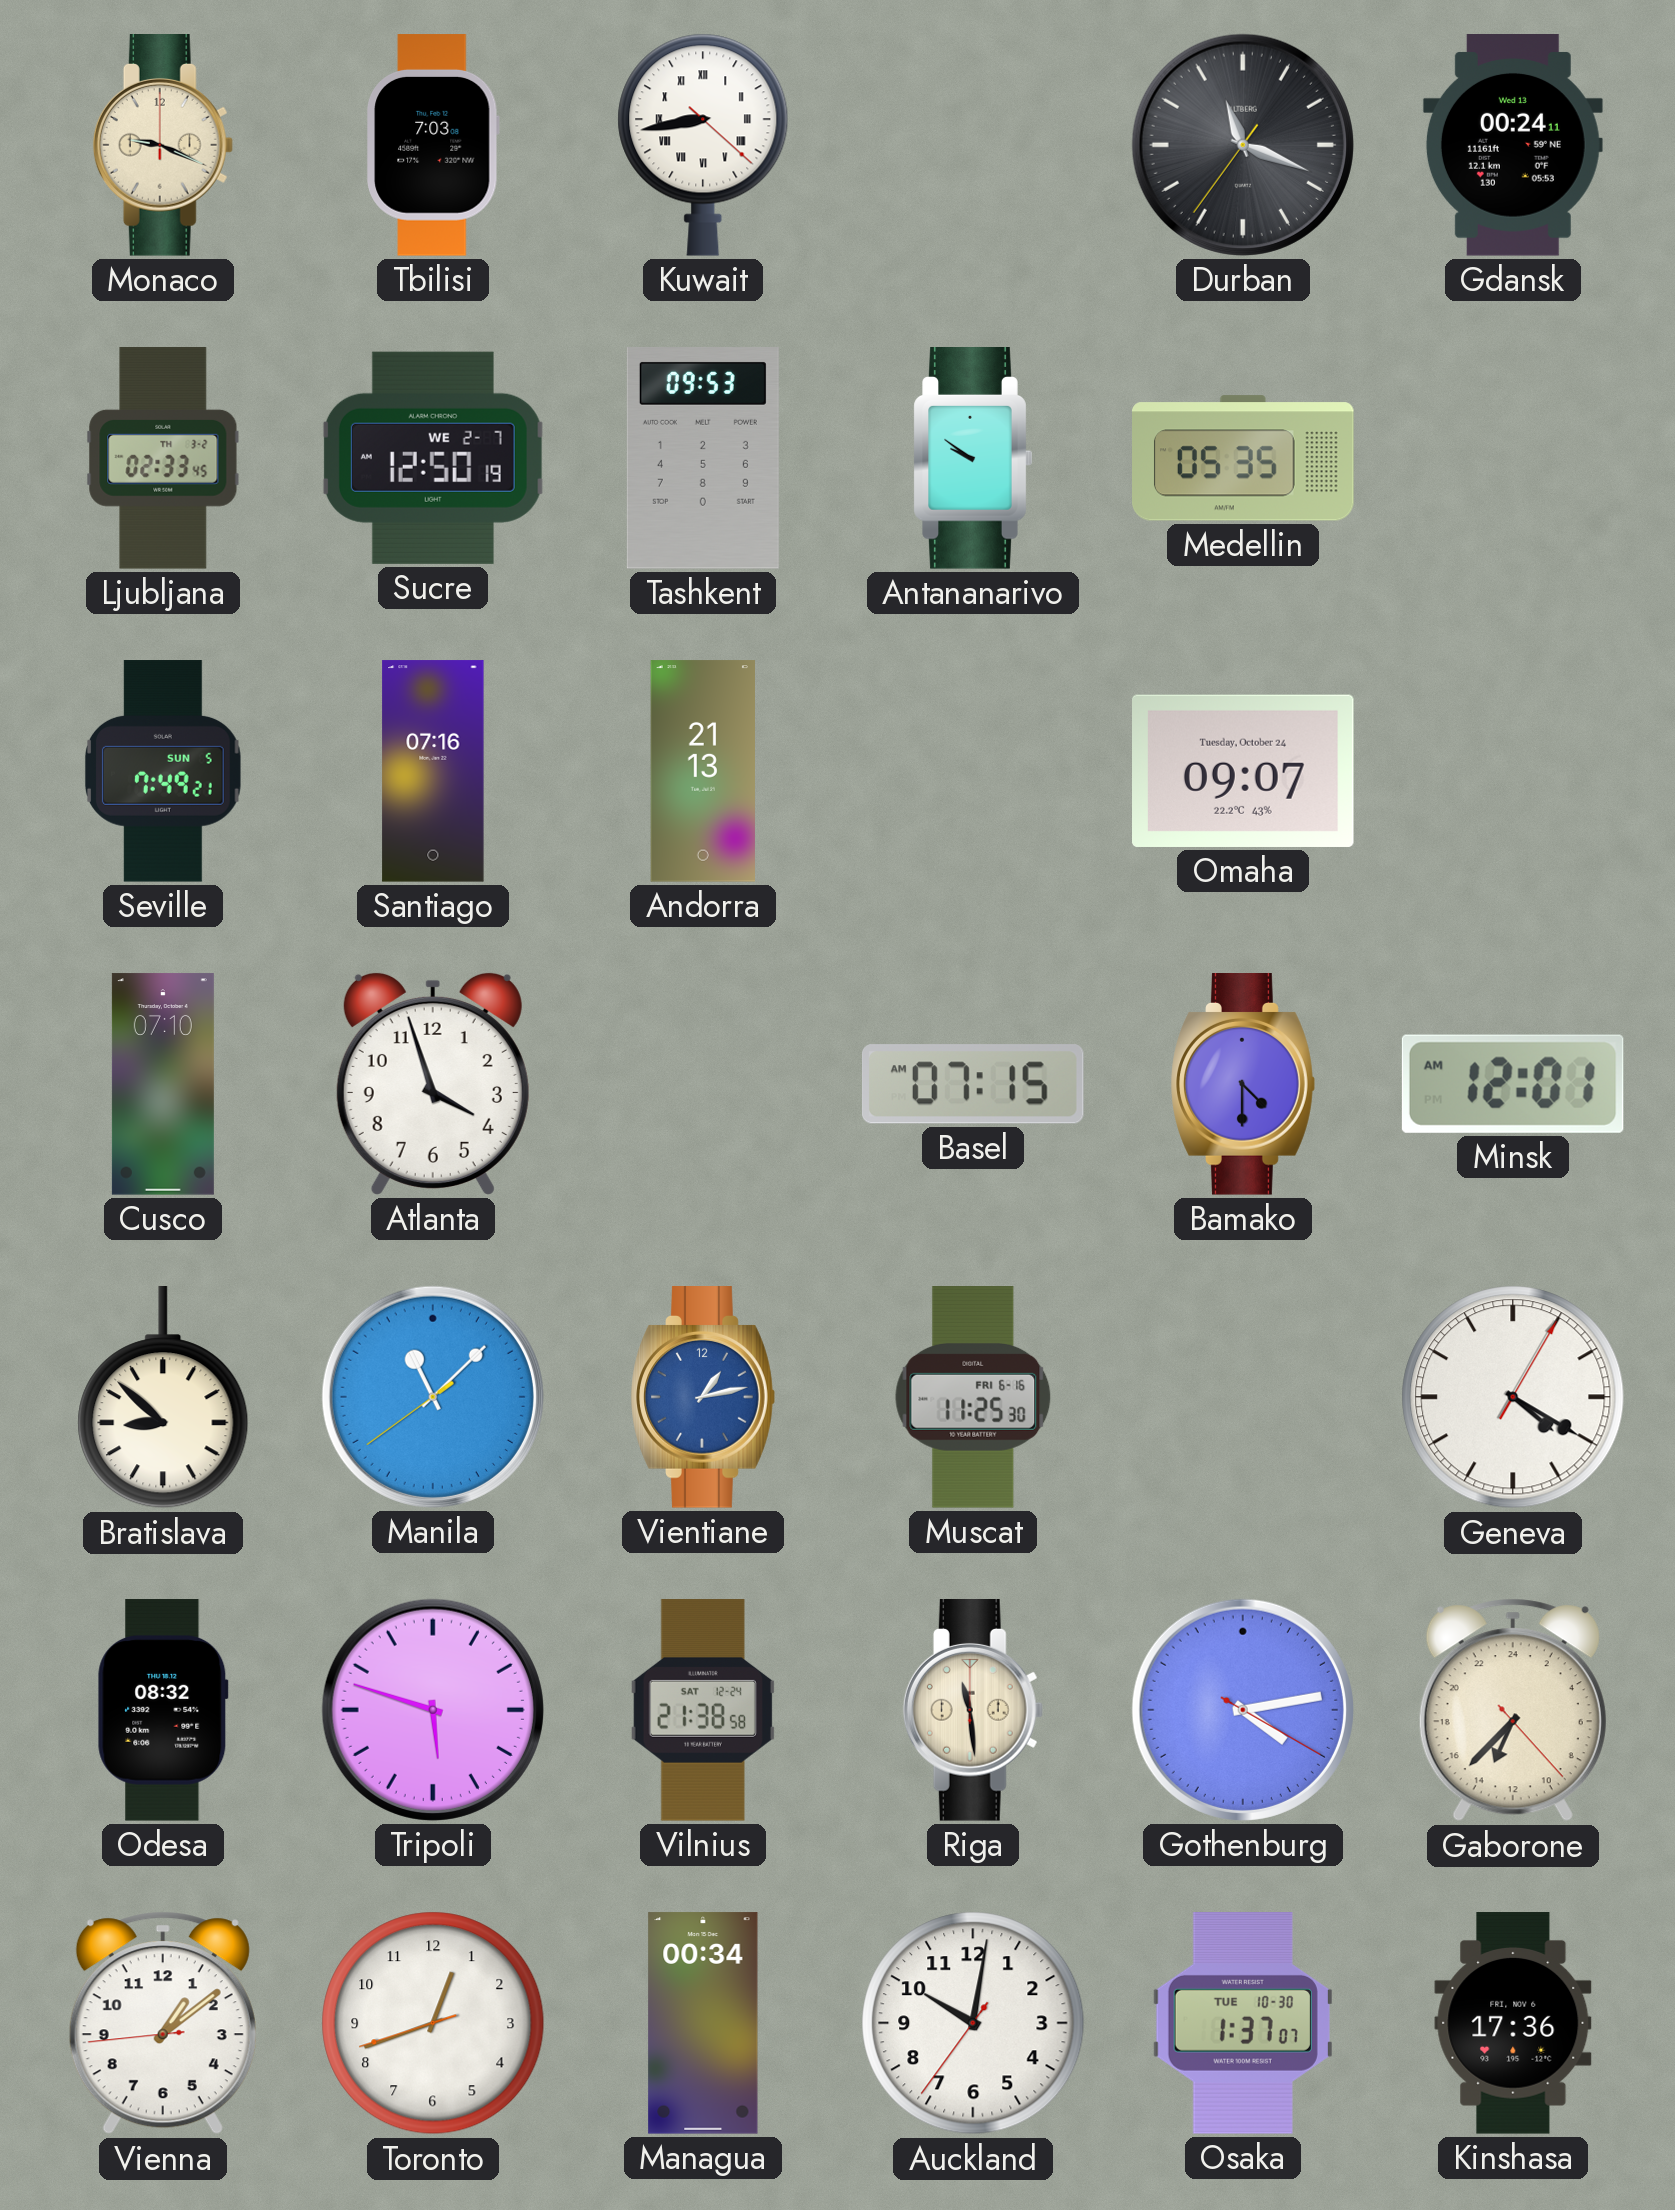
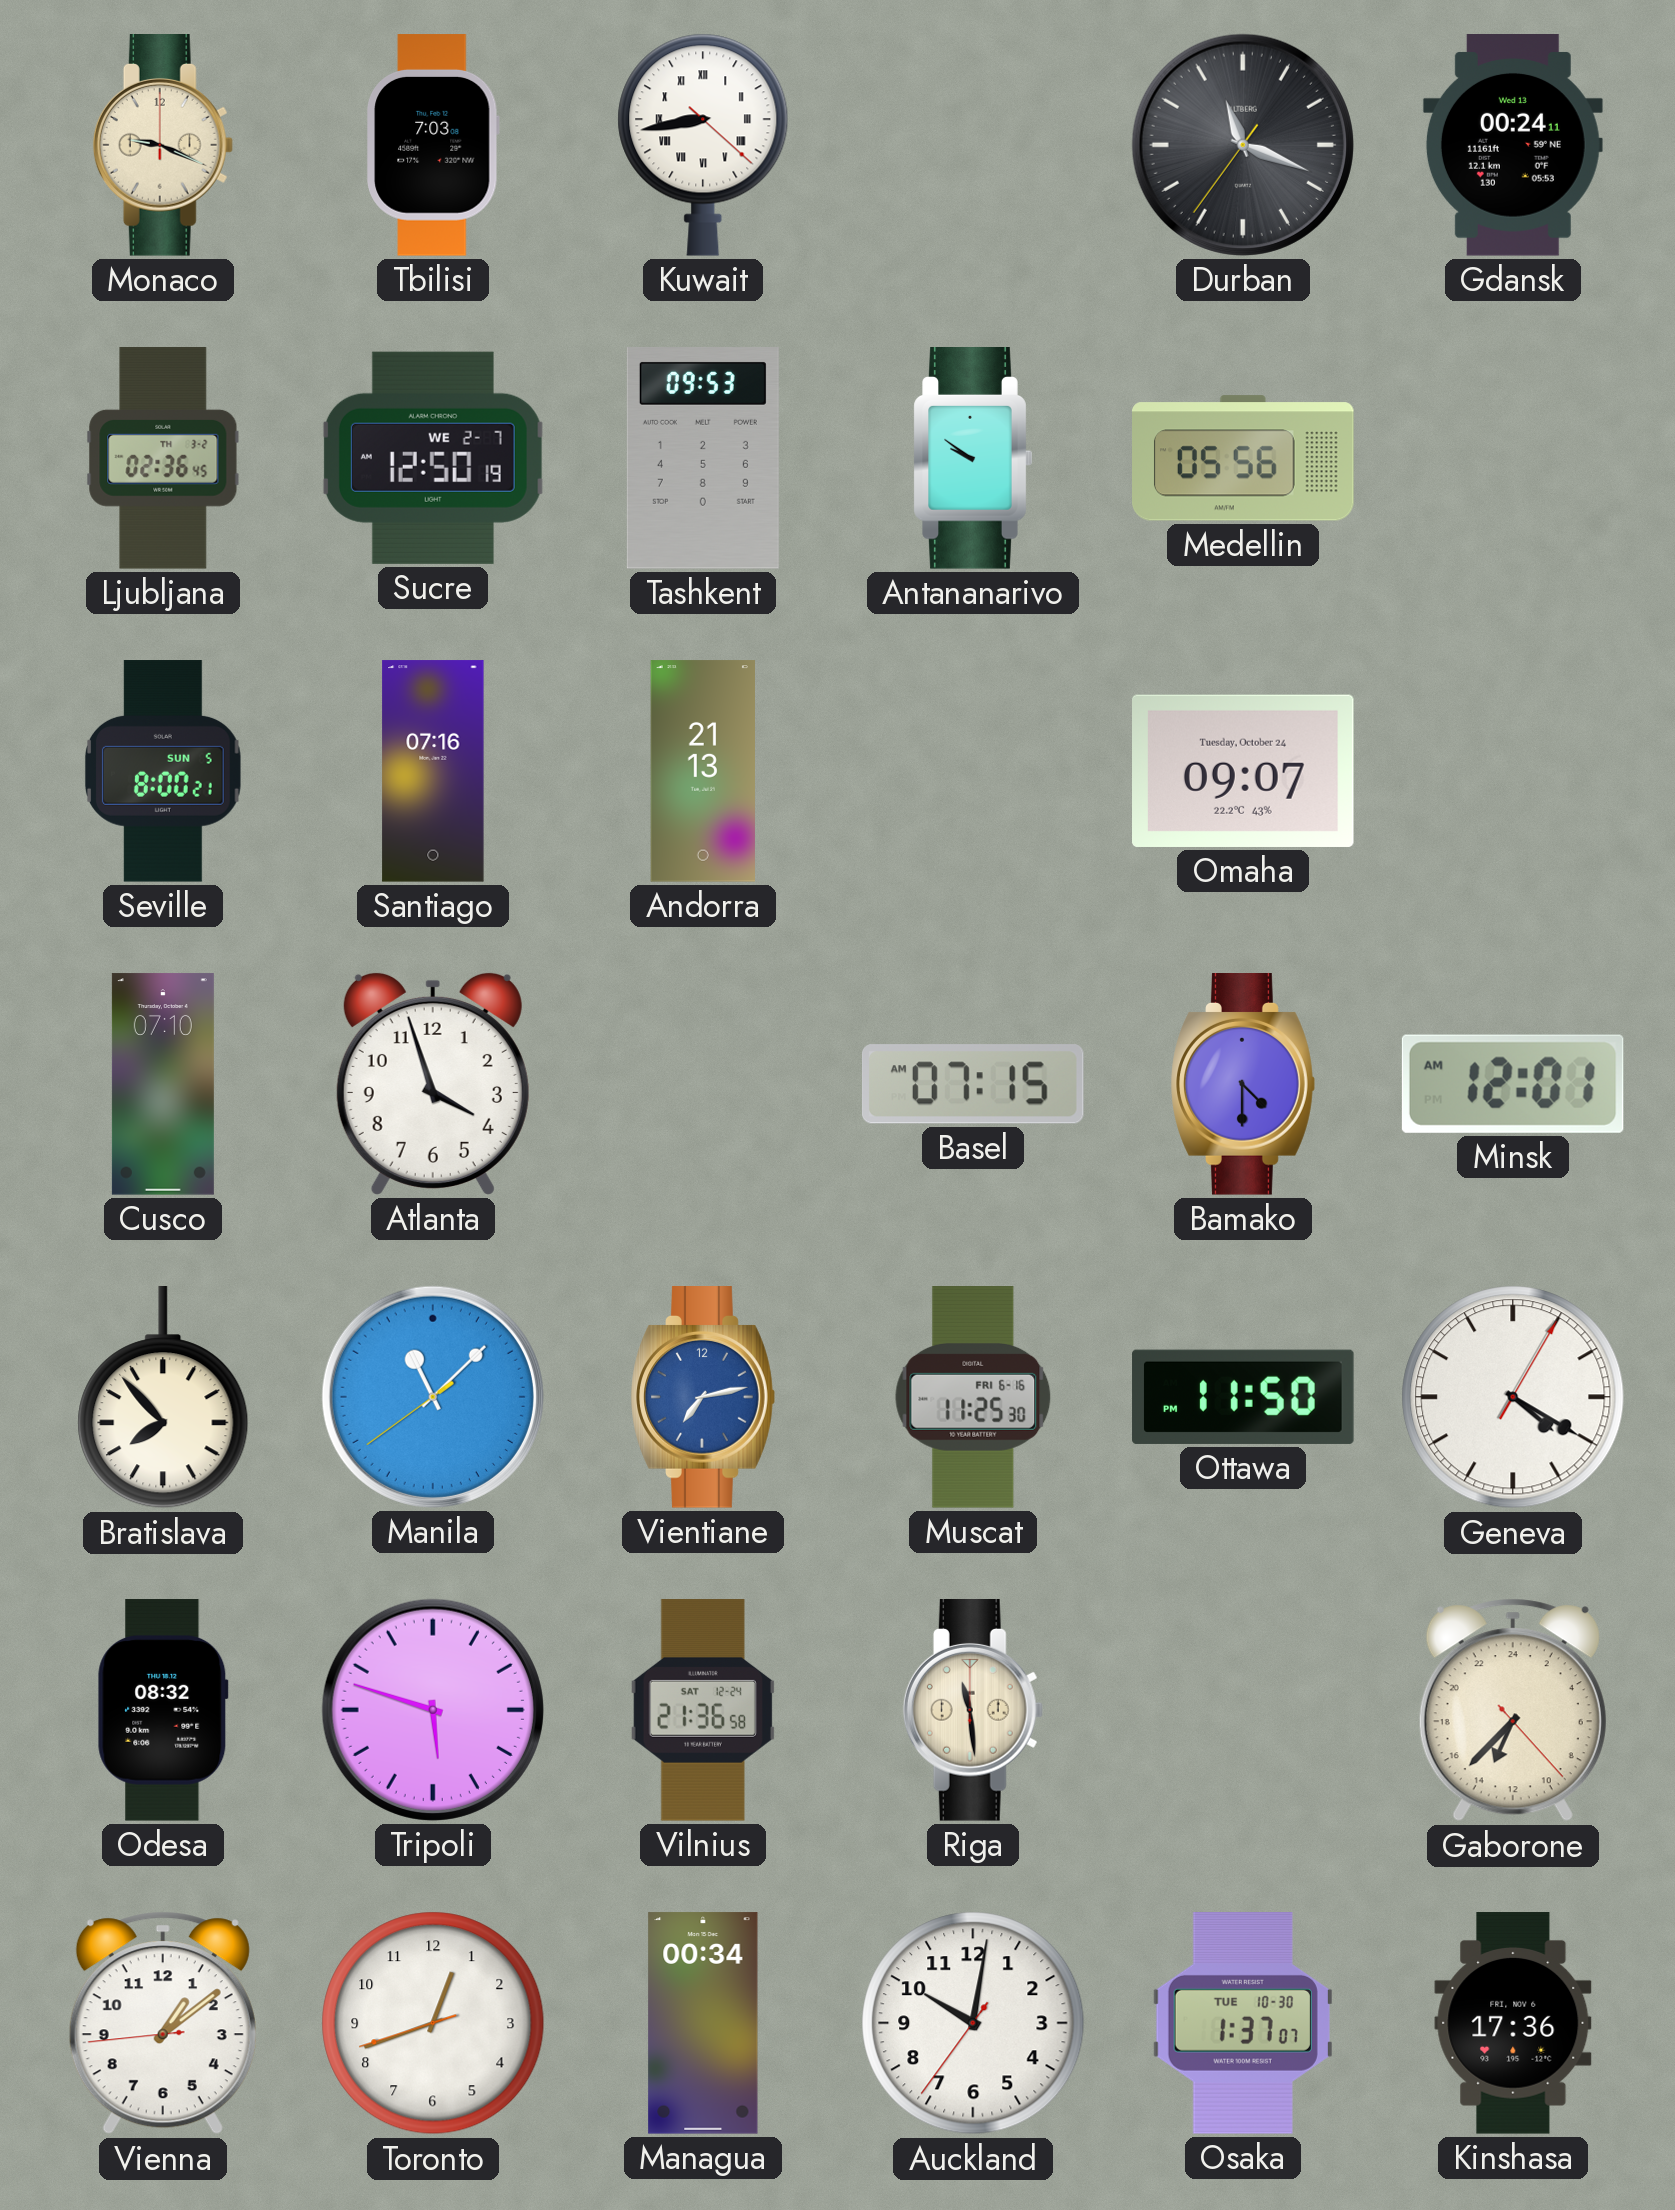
Ljubljana: 02:33 -> 02:36 (163, 458)
Medellin: 05:35 -> 05:56 (1244, 458)
Seville: 7:49 -> 8:00 (164, 771)
Bratislava: 8:52 -> 7:53 (163, 1398)
Vientiane: 1:13 -> 7:13 (703, 1397)
Ottawa: none -> 11:50 (1243, 1397)
Vilnius: 21:38 -> 21:36 (703, 1710)
Gothenburg: 4:13 -> none (1243, 1710)
